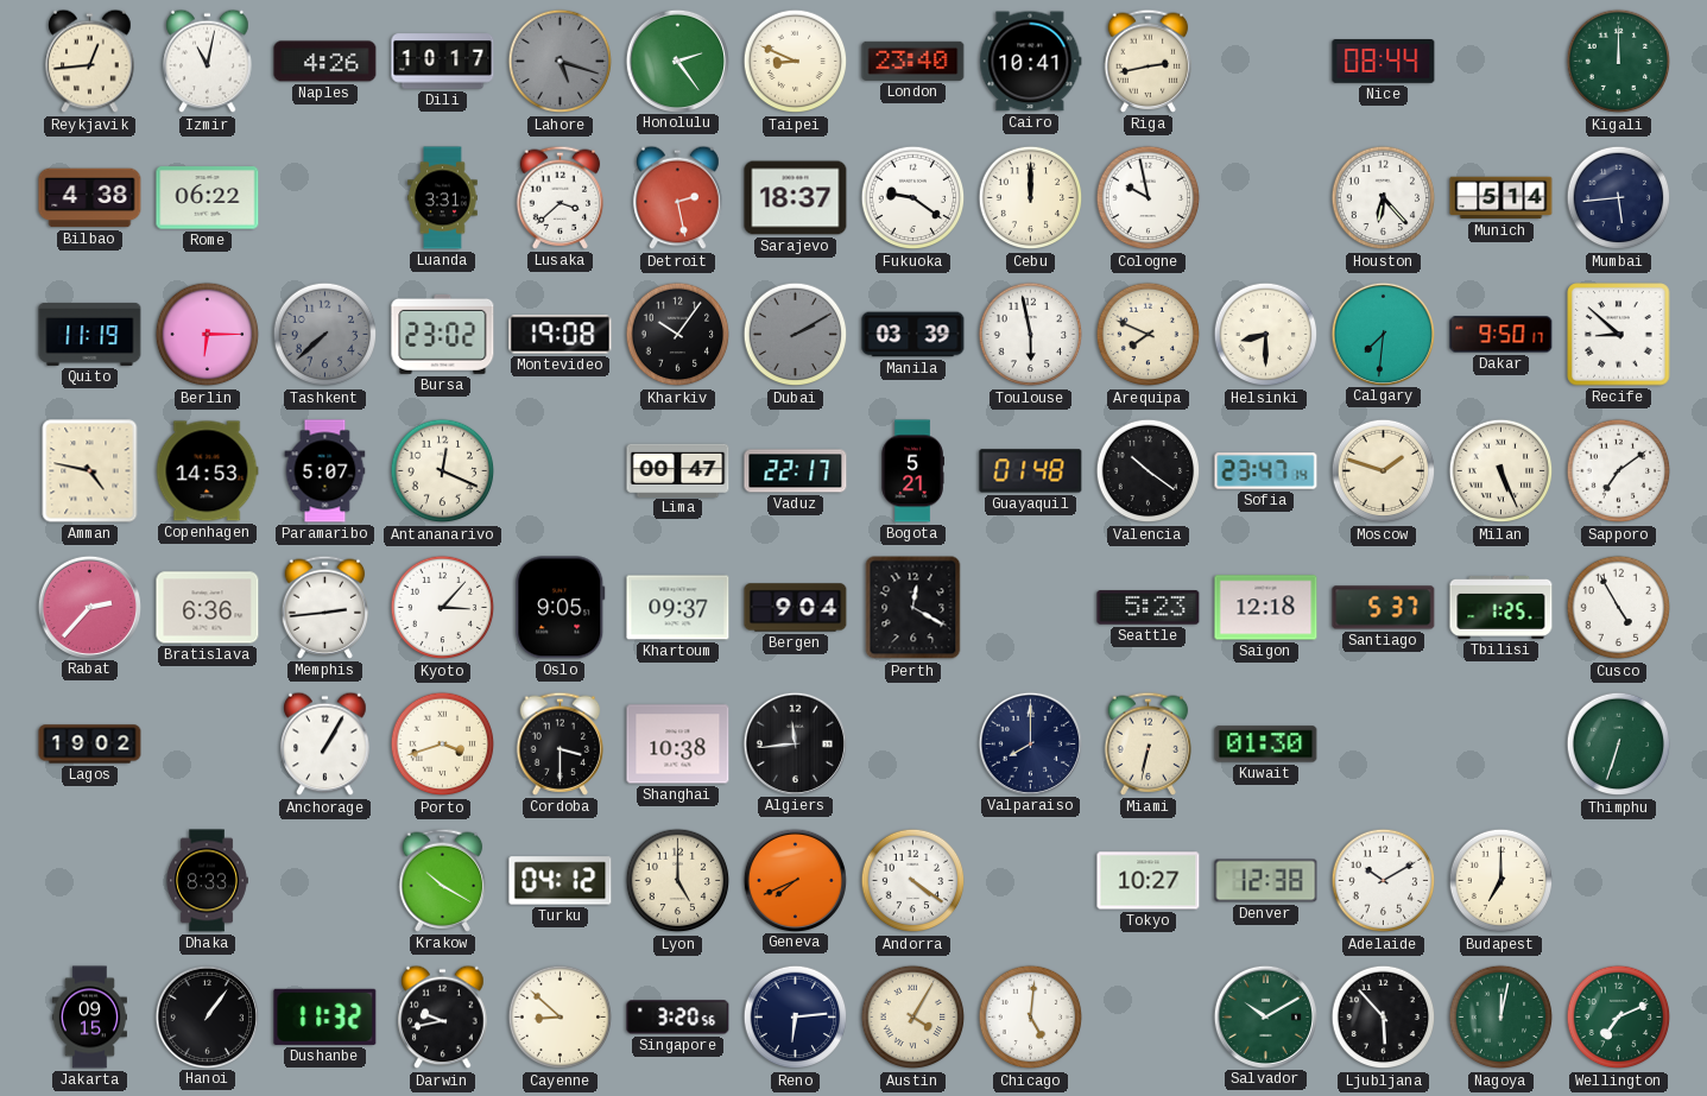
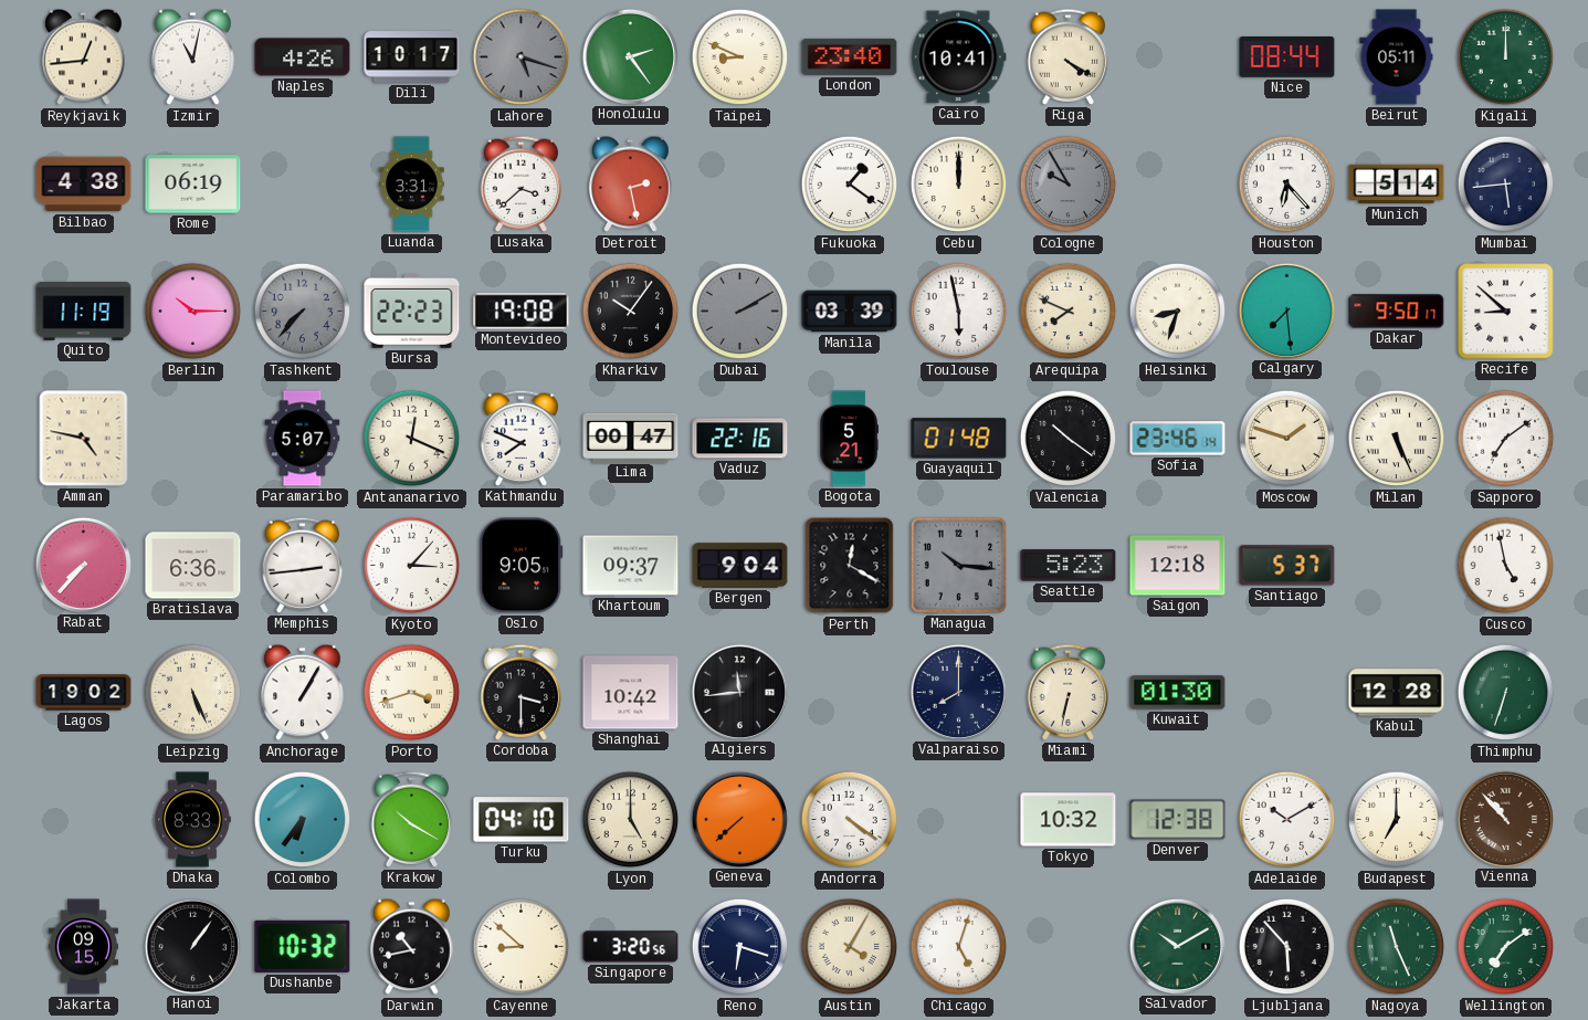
Riga: 2:43 -> 4:20 (1069, 56)
Beirut: none -> 05:11 (1397, 57)
Rome: 06:22 -> 06:19 (193, 185)
Sarajevo: 18:37 -> none (796, 198)
Fukuoka: 9:21 -> 1:21 (850, 185)
Cologne: 9:58 -> 9:55 (1069, 185)
Cologne dial: white -> grey (1069, 185)
Berlin: 6:15 -> 10:15 (193, 312)
Tashkent: 7:38 -> 7:37 (303, 312)
Bursa: 23:02 -> 22:23 (412, 311)
Helsinki: 8:30 -> 8:33 (1178, 312)
Calgary: 7:31 -> 7:29 (1286, 311)
Copenhagen: 14:53 -> none (207, 471)
Kathmandu: none -> 7:49 (522, 438)
Vaduz: 22:17 -> 22:16 (740, 439)
Sofia: 23:47 -> 23:46 (1178, 439)
Rabat: 2:37 -> 7:37 (83, 565)
Managua: none -> 10:16 (958, 565)
Tbilisi: 1:25 -> none (1501, 607)
Cusco: 4:55 -> 4:58 (1506, 566)
Leipzig: none -> 5:26 (193, 693)
Shanghai: 10:38 -> 10:42 (631, 693)
Kabul: none -> 12:28 (1397, 693)
Colombo: none -> 6:36 (303, 820)
Turku: 04:12 -> 04:10 (522, 820)
Geneva: 7:41 -> 7:38 (739, 819)
Tokyo: 10:27 -> 10:32 (1069, 820)
Vienna: none -> 10:53 (1505, 819)
Dushanbe: 11:32 -> 10:32 (303, 946)
Darwin: 9:43 -> 10:43 (412, 947)
Reno: 6:14 -> 6:18 (740, 947)
Chicago: 5:01 -> 5:03 (959, 947)
Nagoya: 12:02 -> 11:26 (1397, 947)
Wellington: 7:11 -> 7:09 (1506, 947)
